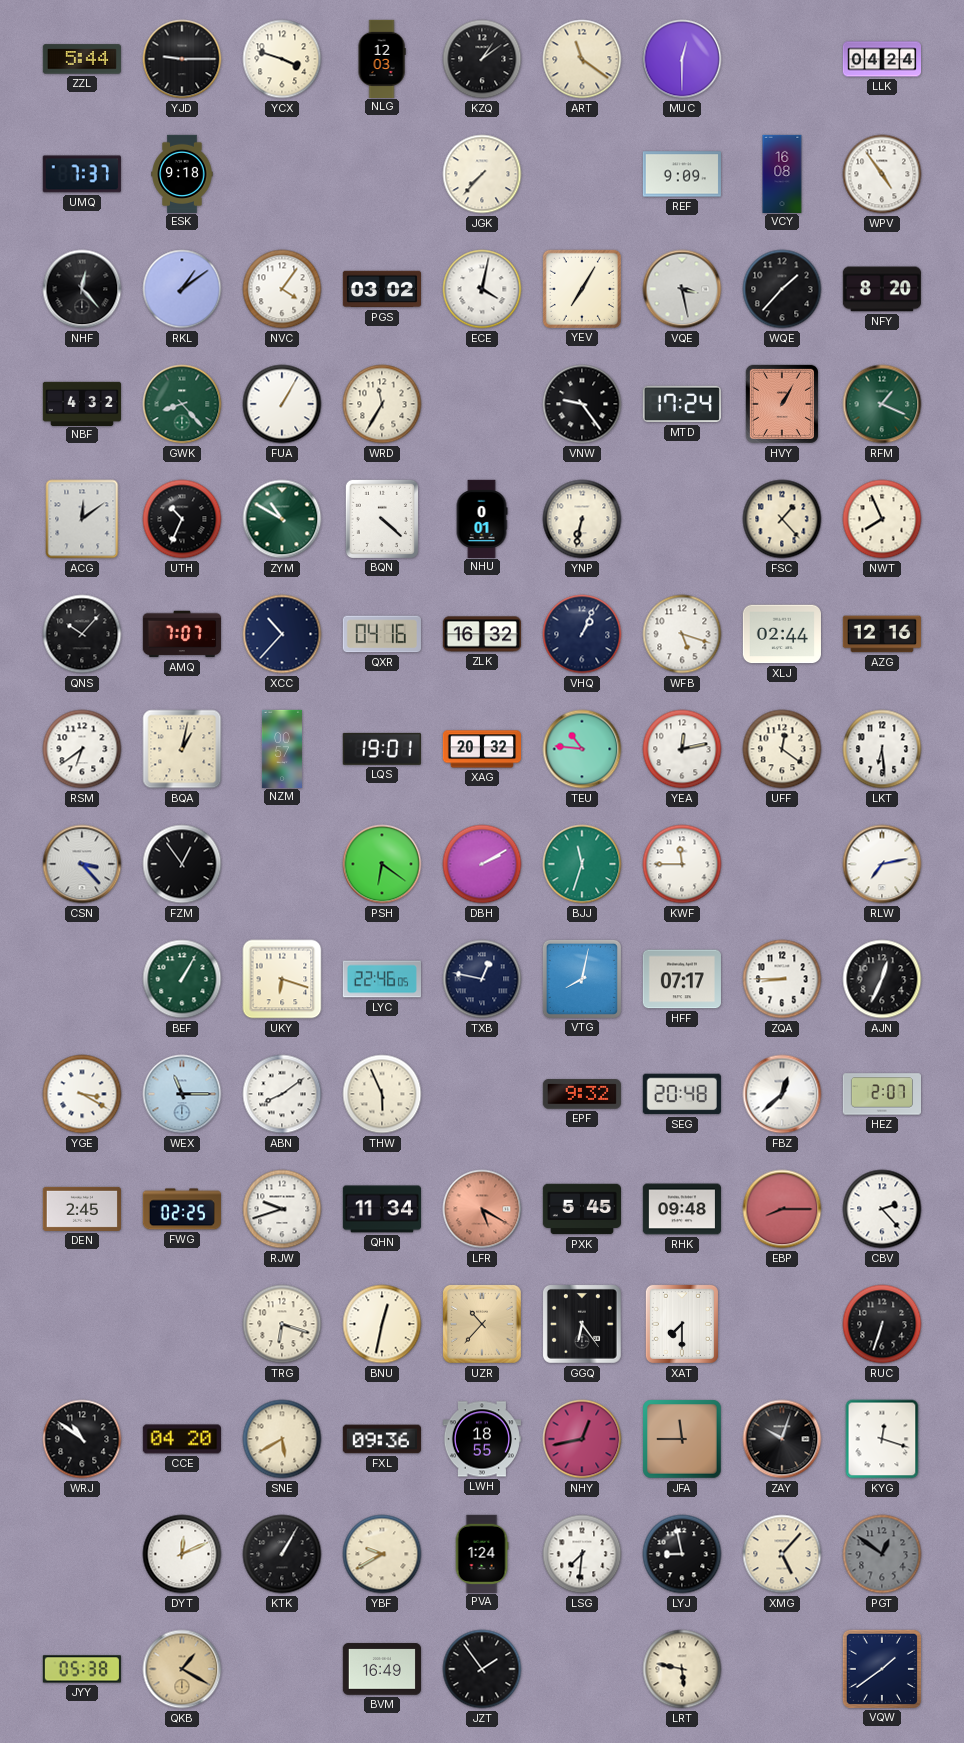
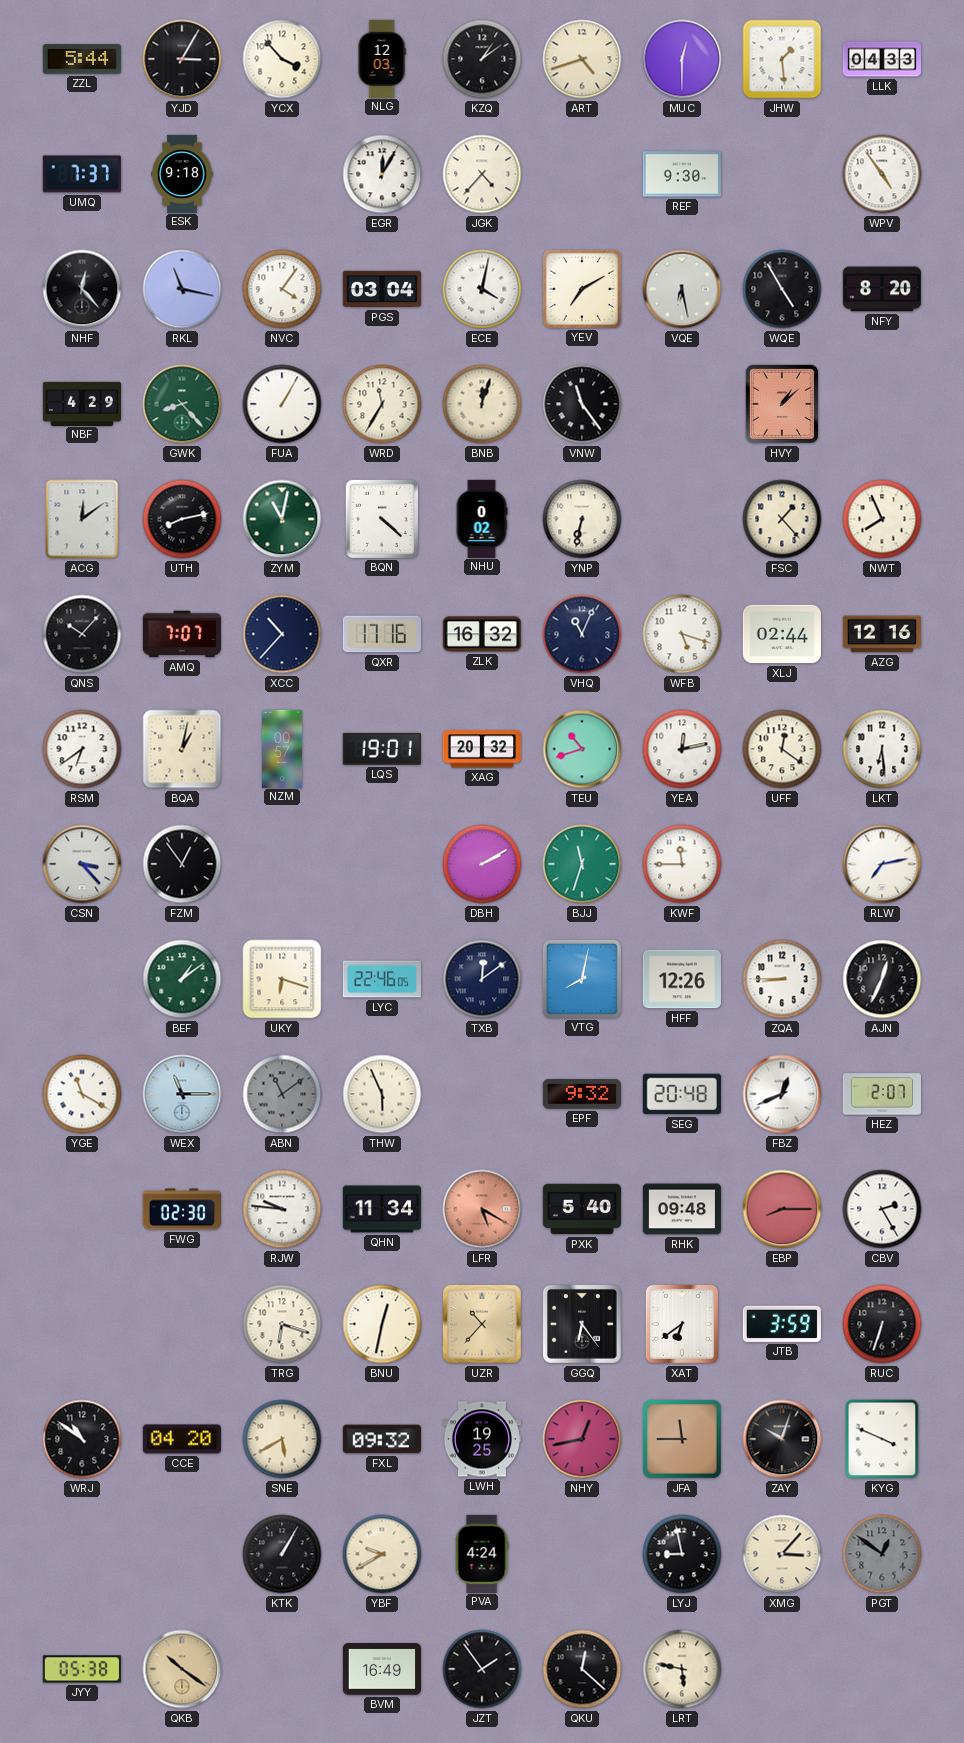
YJD: 9:15 -> 3:05 (182, 59)
YCX: 3:48 -> 3:53 (282, 59)
ART: 11:21 -> 4:42 (582, 59)
JHW: none -> 1:29 (782, 59)
LLK: 04:24 -> 04:33 (881, 59)
EGR: none -> 12:05 (382, 174)
JGK: 7:37 -> 4:37 (482, 174)
REF: 9:09 -> 9:30 (682, 174)
VCY: 16:08 -> none (782, 173)
RKL: 1:09 -> 11:17 (182, 289)
PGS: 03:02 -> 03:04 (381, 289)
YEV: 7:05 -> 7:10 (582, 289)
VQE: 3:28 -> 6:28 (682, 289)
WQE: 1:37 -> 4:55 (782, 289)
NBF: 4:32 -> 4:29 (81, 403)
BNB: none -> 12:03 (482, 404)
VNW: 9:24 -> 11:24 (582, 404)
MTD: 17:24 -> none (682, 404)
HVY: 1:05 -> 1:08 (782, 404)
RFM: 1:19 -> none (882, 404)
UTH: 10:34 -> 8:13 (182, 519)
ZYM: 10:50 -> 11:02 (282, 519)
NHU: 0:01 -> 0:02 (482, 518)
QXR: 04:16 -> 17:16 (382, 634)
VHQ: 1:04 -> 11:04 (582, 634)
TEU: 10:46 -> 10:42 (582, 749)
PSH: 6:21 -> none (382, 864)
BEF: 1:05 -> 1:09 (182, 979)
TXB: 12:47 -> 12:09 (482, 979)
HFF: 07:17 -> 12:26 (682, 979)
YGE: 3:20 -> 11:20 (82, 1094)
ABN: 8:09 -> 11:09 (282, 1094)
ABN dial: white -> grey (282, 1094)
FBZ: 12:38 -> 12:41 (782, 1094)
DEN: 2:45 -> none (82, 1209)
FWG: 02:25 -> 02:30 (182, 1209)
RJW: 9:42 -> 9:46 (282, 1209)
PXK: 5:45 -> 5:40 (581, 1209)
CBV: 2:23 -> 2:25 (882, 1209)
XAT: 7:30 -> 6:39 (682, 1324)
JTB: none -> 3:59 (782, 1324)
FXL: 09:36 -> 09:32 (382, 1439)
LWH: 18:55 -> 19:25 (482, 1439)
KYG: 12:18 -> 3:49 (882, 1439)
DYT: 12:11 -> none (182, 1554)
PVA: 1:24 -> 4:24 (482, 1553)
LSG: 7:31 -> none (582, 1554)
XMG: 5:07 -> 3:07 (782, 1554)
QKB: 1:20 -> 10:21 (182, 1669)
QKU: none -> 12:22 (582, 1669)
VQW: 1:39 -> none (882, 1669)
